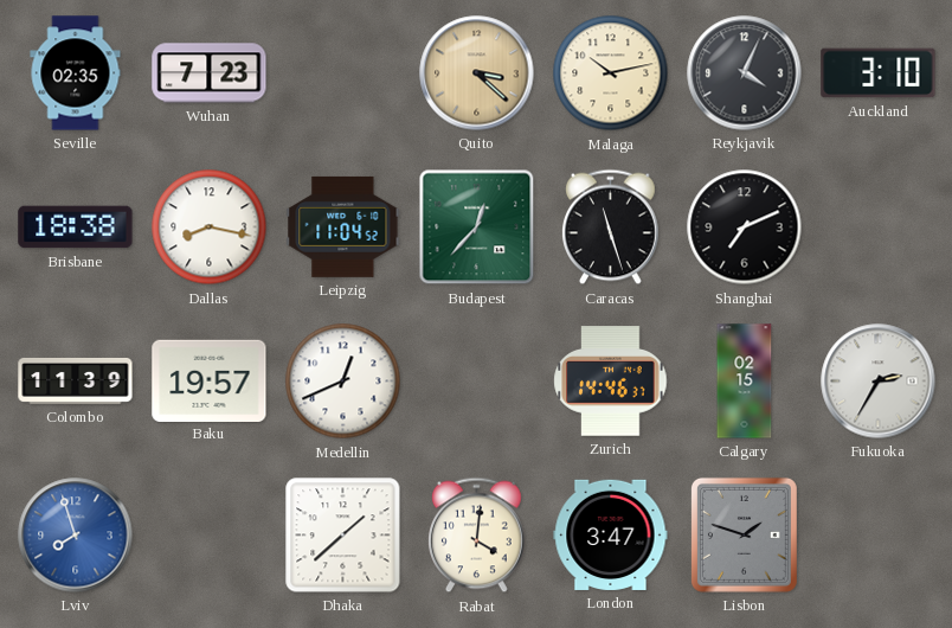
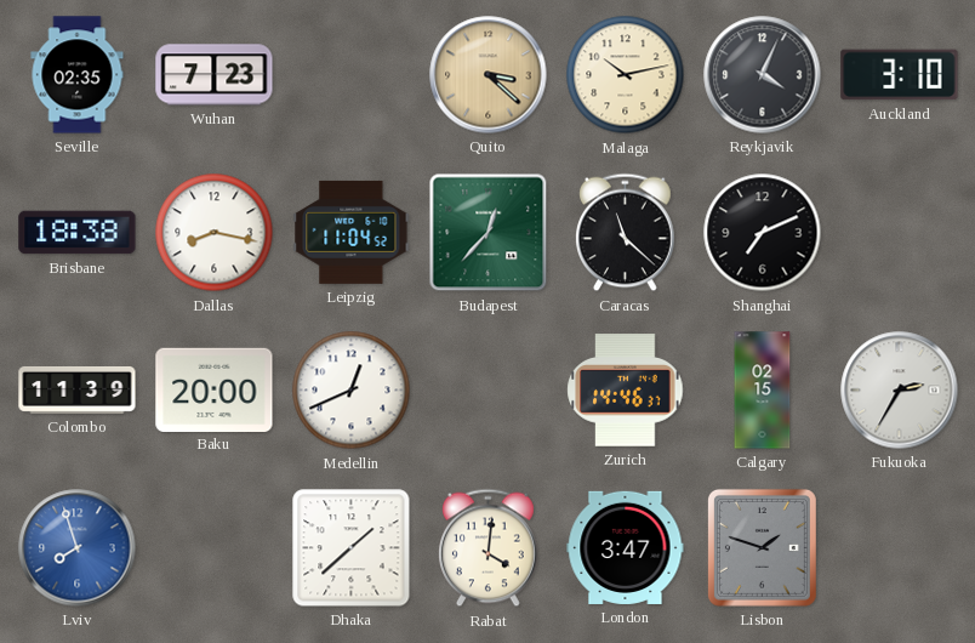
Caracas: 11:27 -> 11:22 (626, 233)
Baku: 19:57 -> 20:00 (215, 389)
